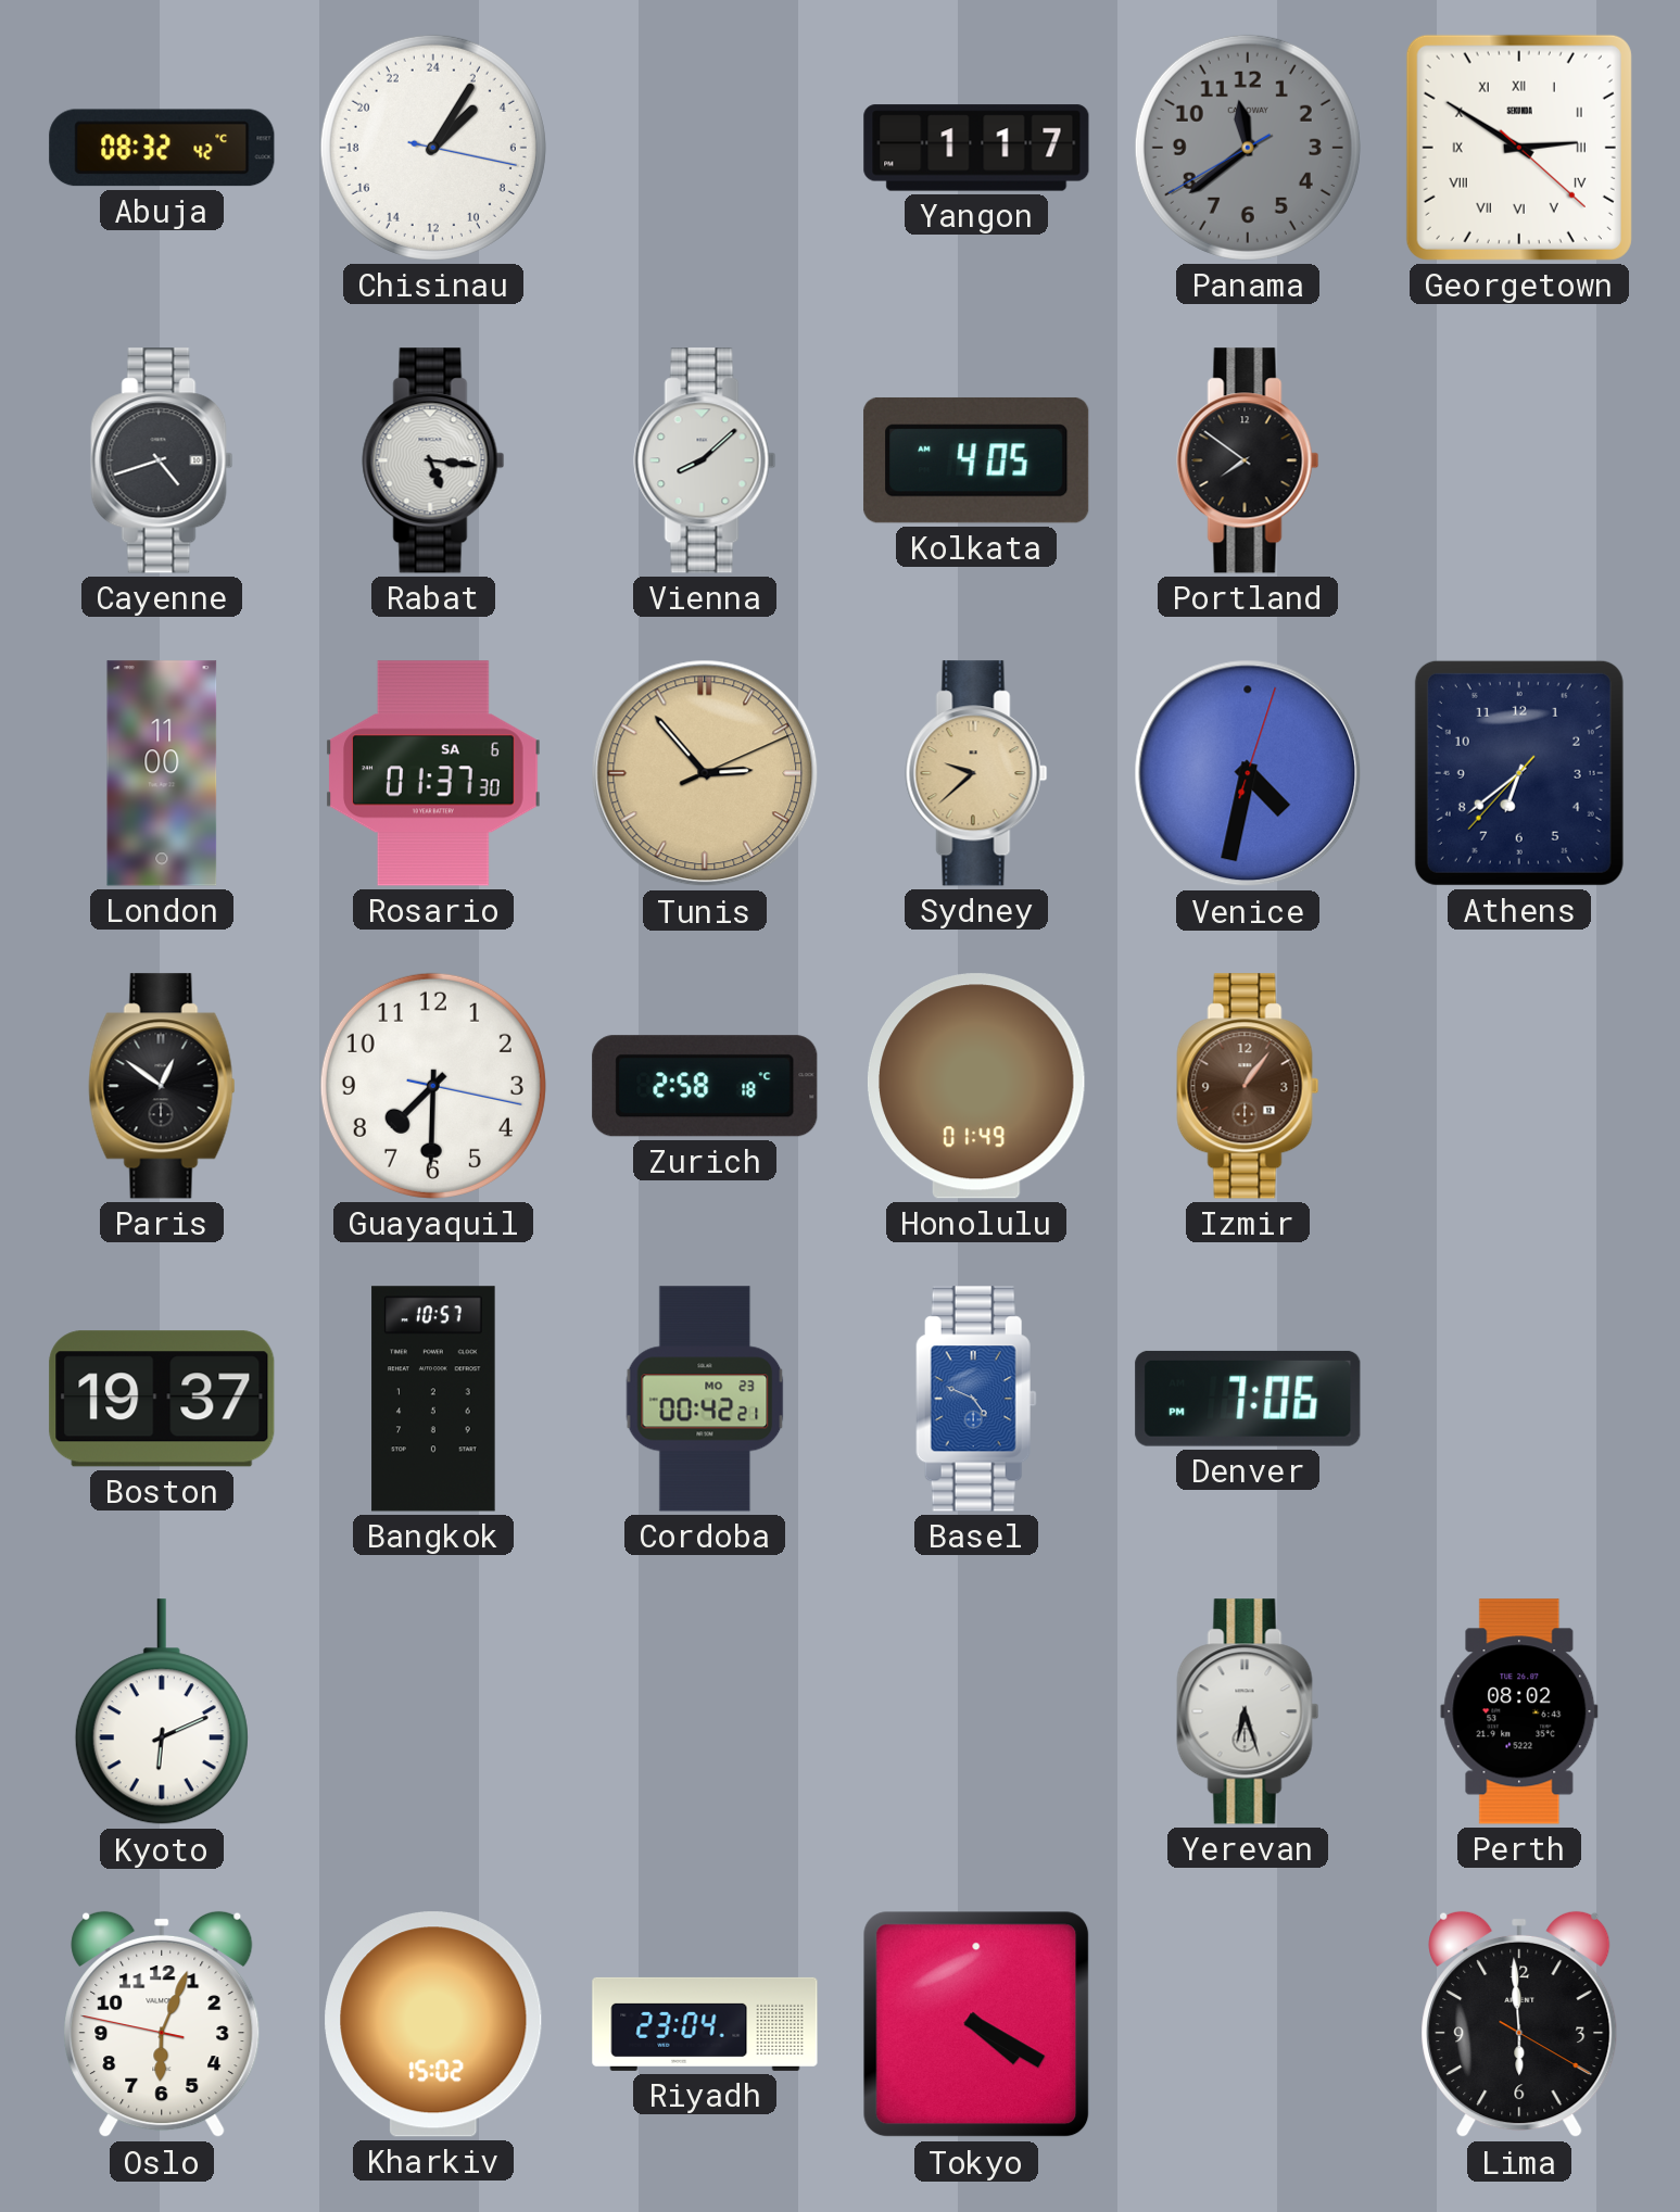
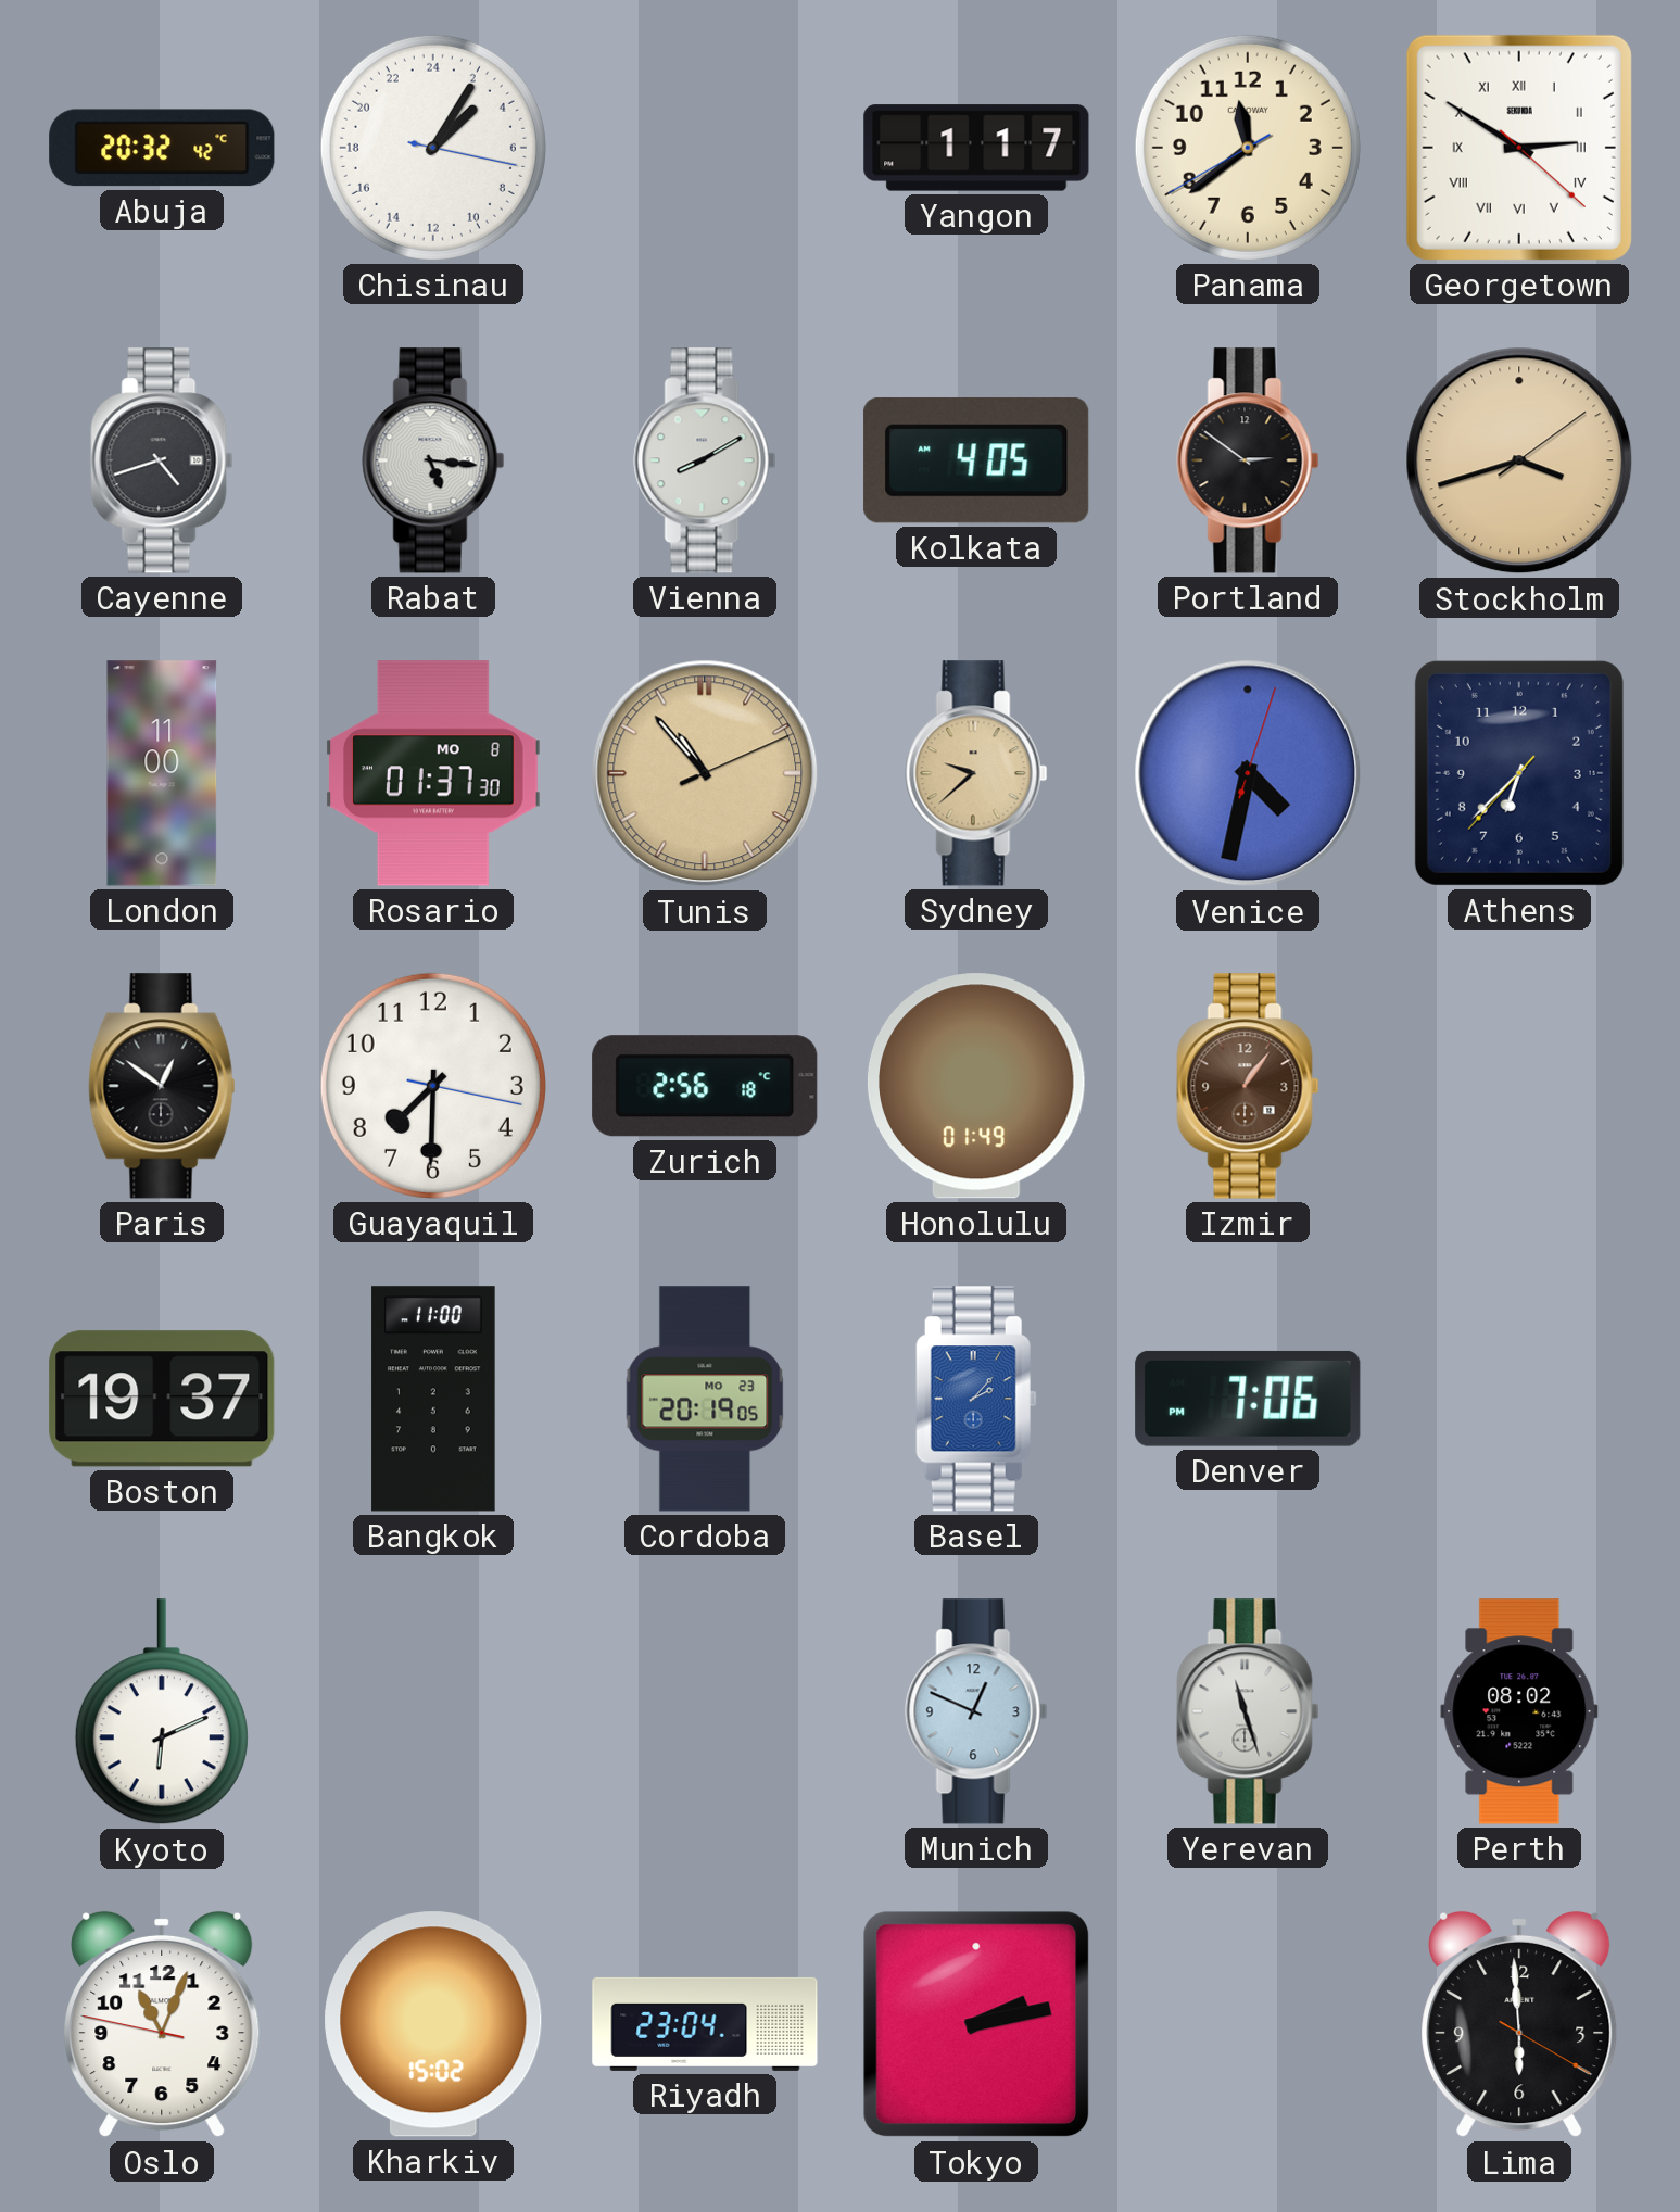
Abuja: 08:32 -> 20:32 (162, 148)
Panama dial: grey -> cream (1248, 148)
Vienna: 8:08 -> 8:10 (705, 460)
Portland: 7:51 -> 2:51 (1248, 460)
Stockholm: none -> 3:42 (1519, 460)
Rosario date: SA 6 -> MO 8 (434, 773)
Tunis: 2:53 -> 10:53 (705, 773)
Athens: 6:38 -> 6:37 (1519, 773)
Zurich: 2:58 -> 2:56 (705, 1086)
Bangkok: 10:57 -> 11:00 (433, 1399)
Cordoba: 00:42 -> 20:19 (705, 1399)
Basel: 4:49 -> 2:07 (976, 1399)
Munich: none -> 12:49 (976, 1711)
Yerevan: 6:27 -> 11:27 (1248, 1711)
Oslo: 6:03 -> 11:03 (162, 2024)
Tokyo: 4:20 -> 2:13 (976, 2024)
